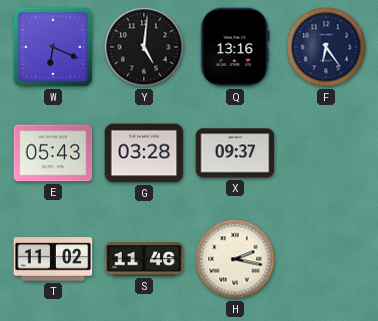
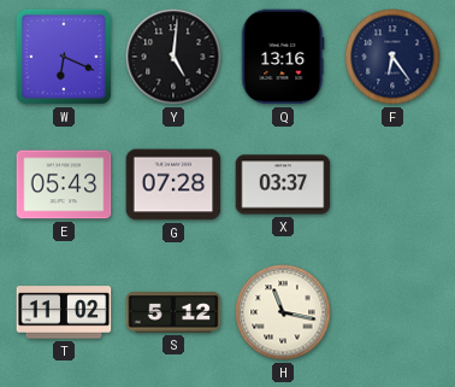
G: 03:28 -> 07:28 (173, 184)
X: 09:37 -> 03:37 (283, 184)
S: 11:46 -> 5:12 (173, 312)
H: 2:17 -> 11:17 (283, 312)
